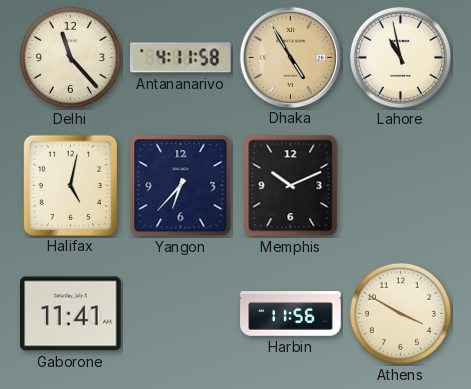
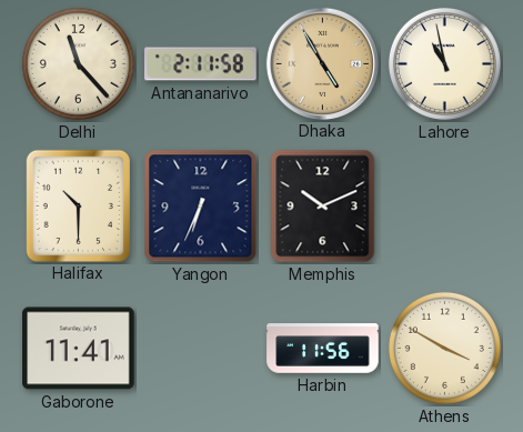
Antananarivo: 4:11 -> 2:11 (201, 64)
Halifax: 5:02 -> 10:30 (78, 205)
Yangon: 6:37 -> 6:34 (201, 207)
